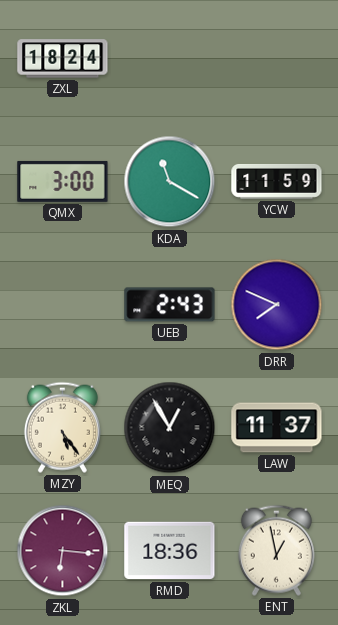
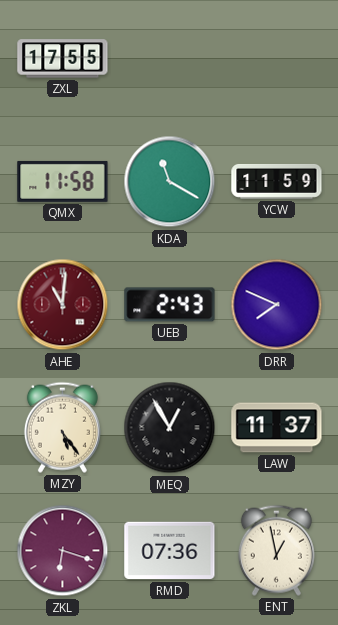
ZXL: 18:24 -> 17:55 (63, 59)
QMX: 3:00 -> 11:58 (63, 181)
AHE: none -> 11:01 (63, 305)
ZKL: 6:16 -> 6:18 (63, 551)
RMD: 18:36 -> 07:36 (170, 551)
